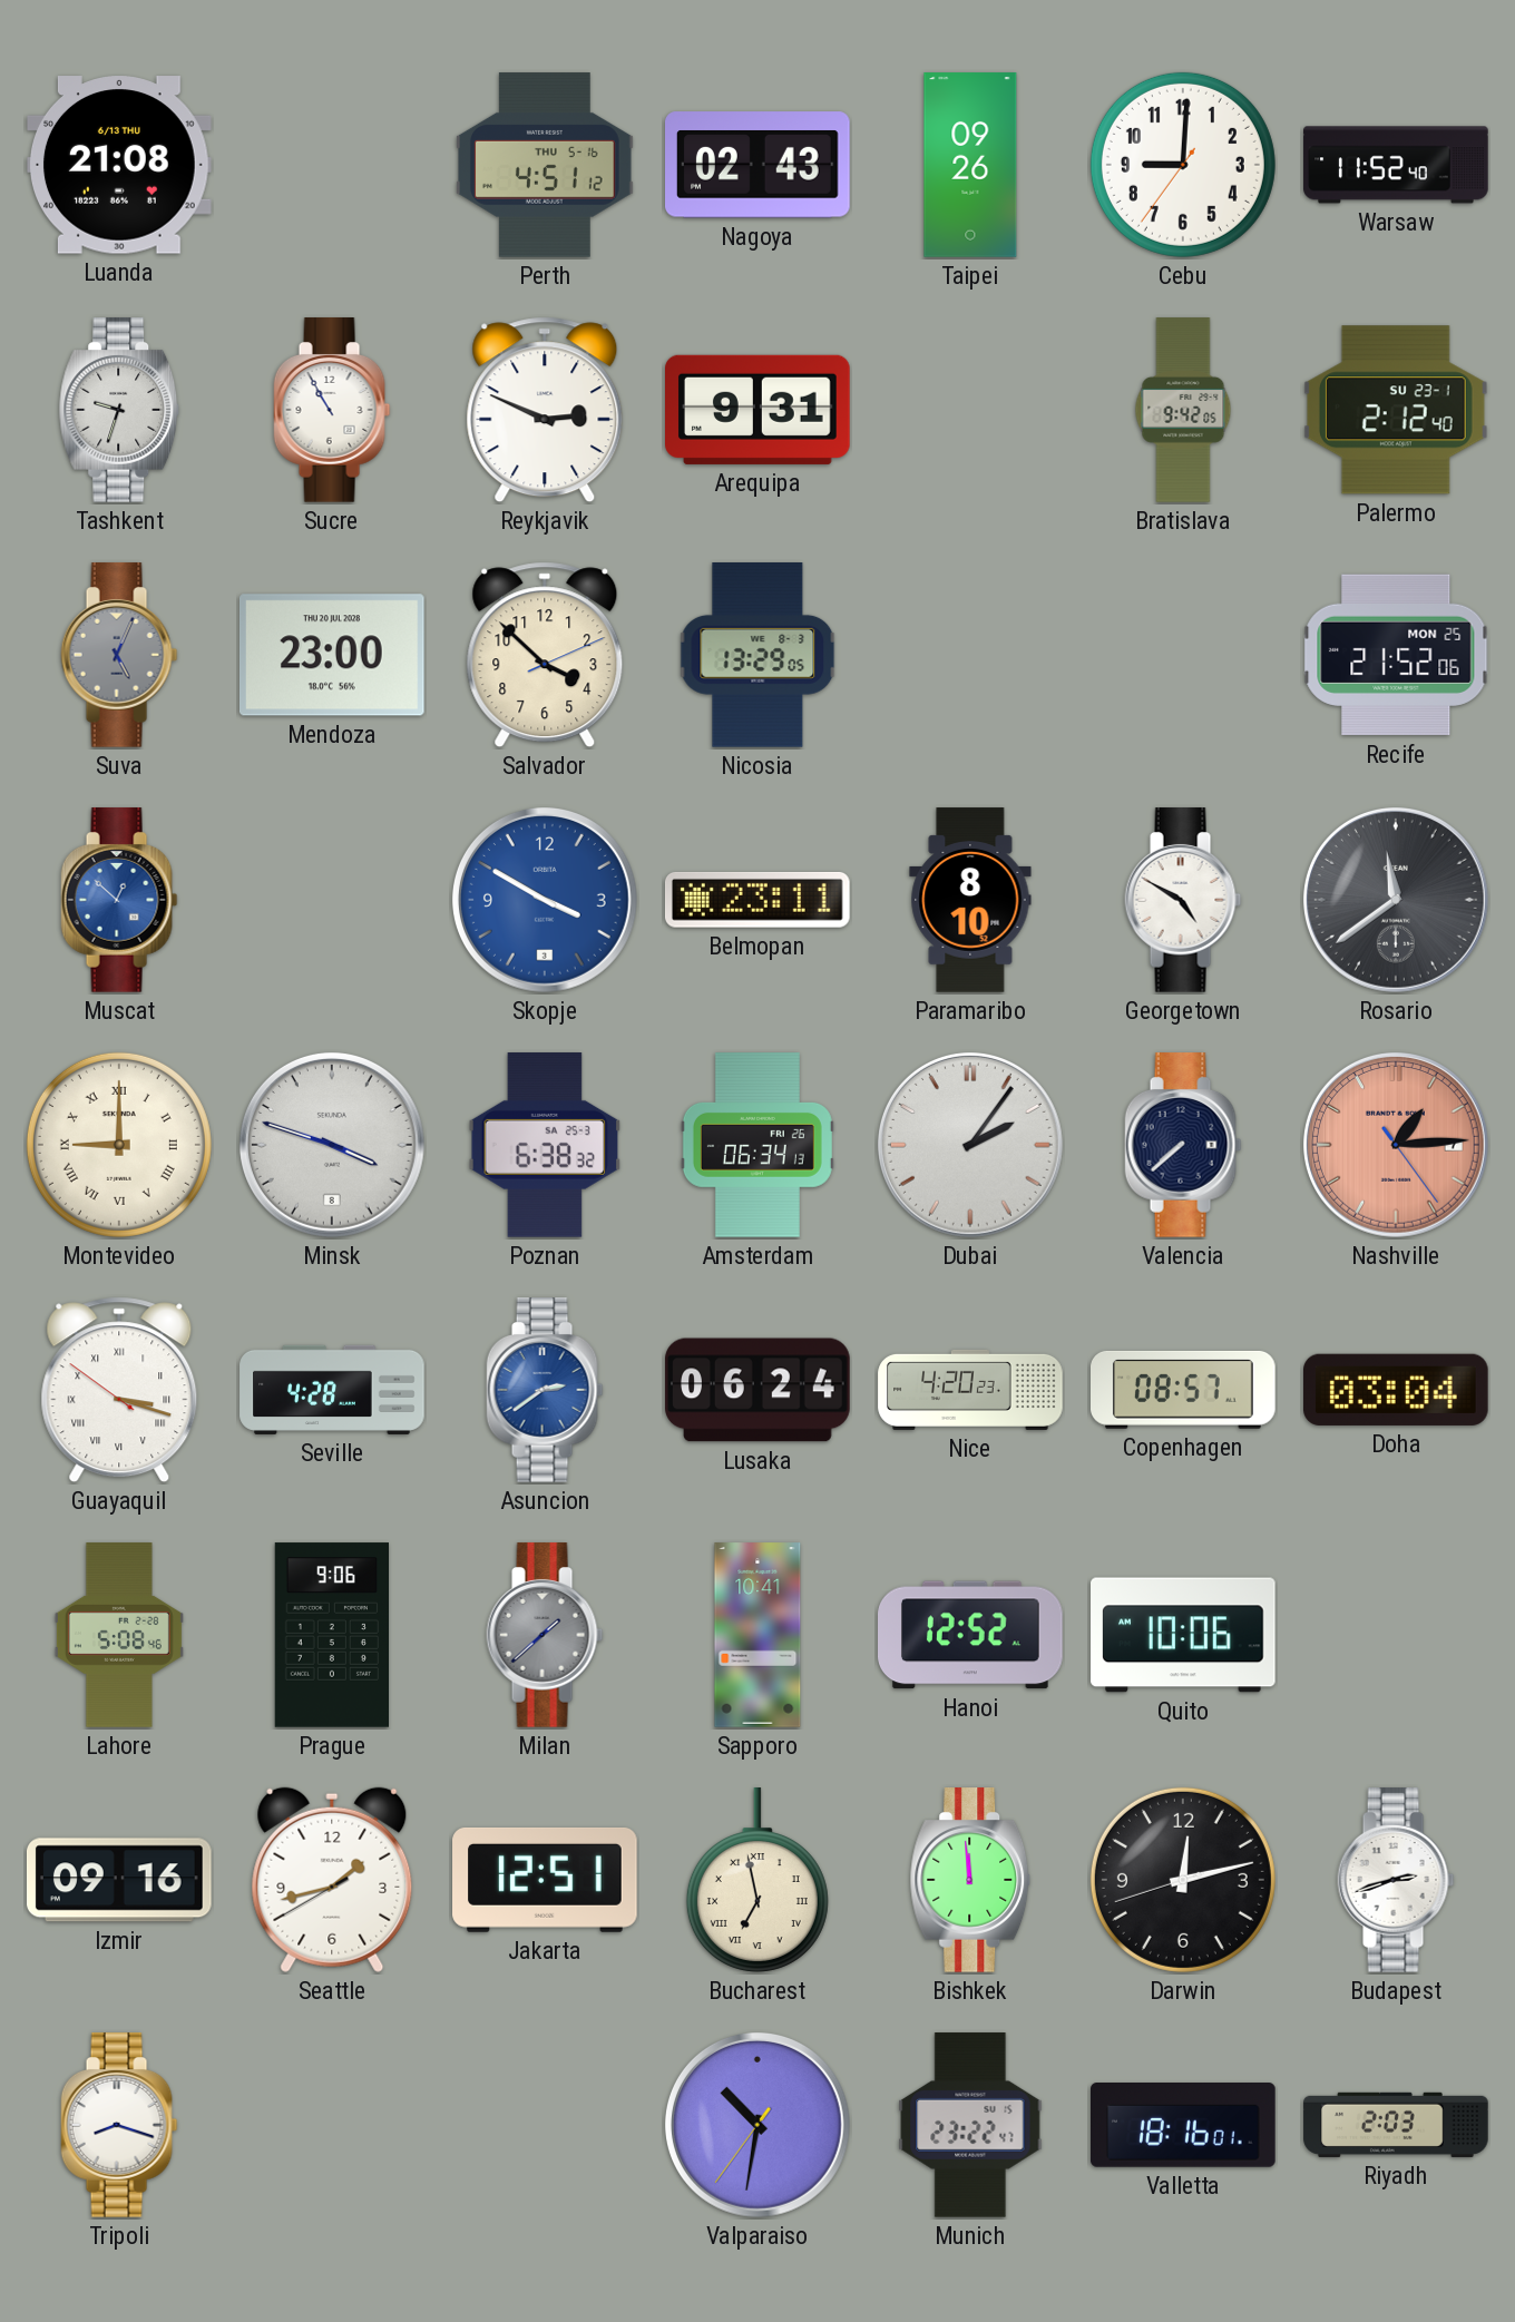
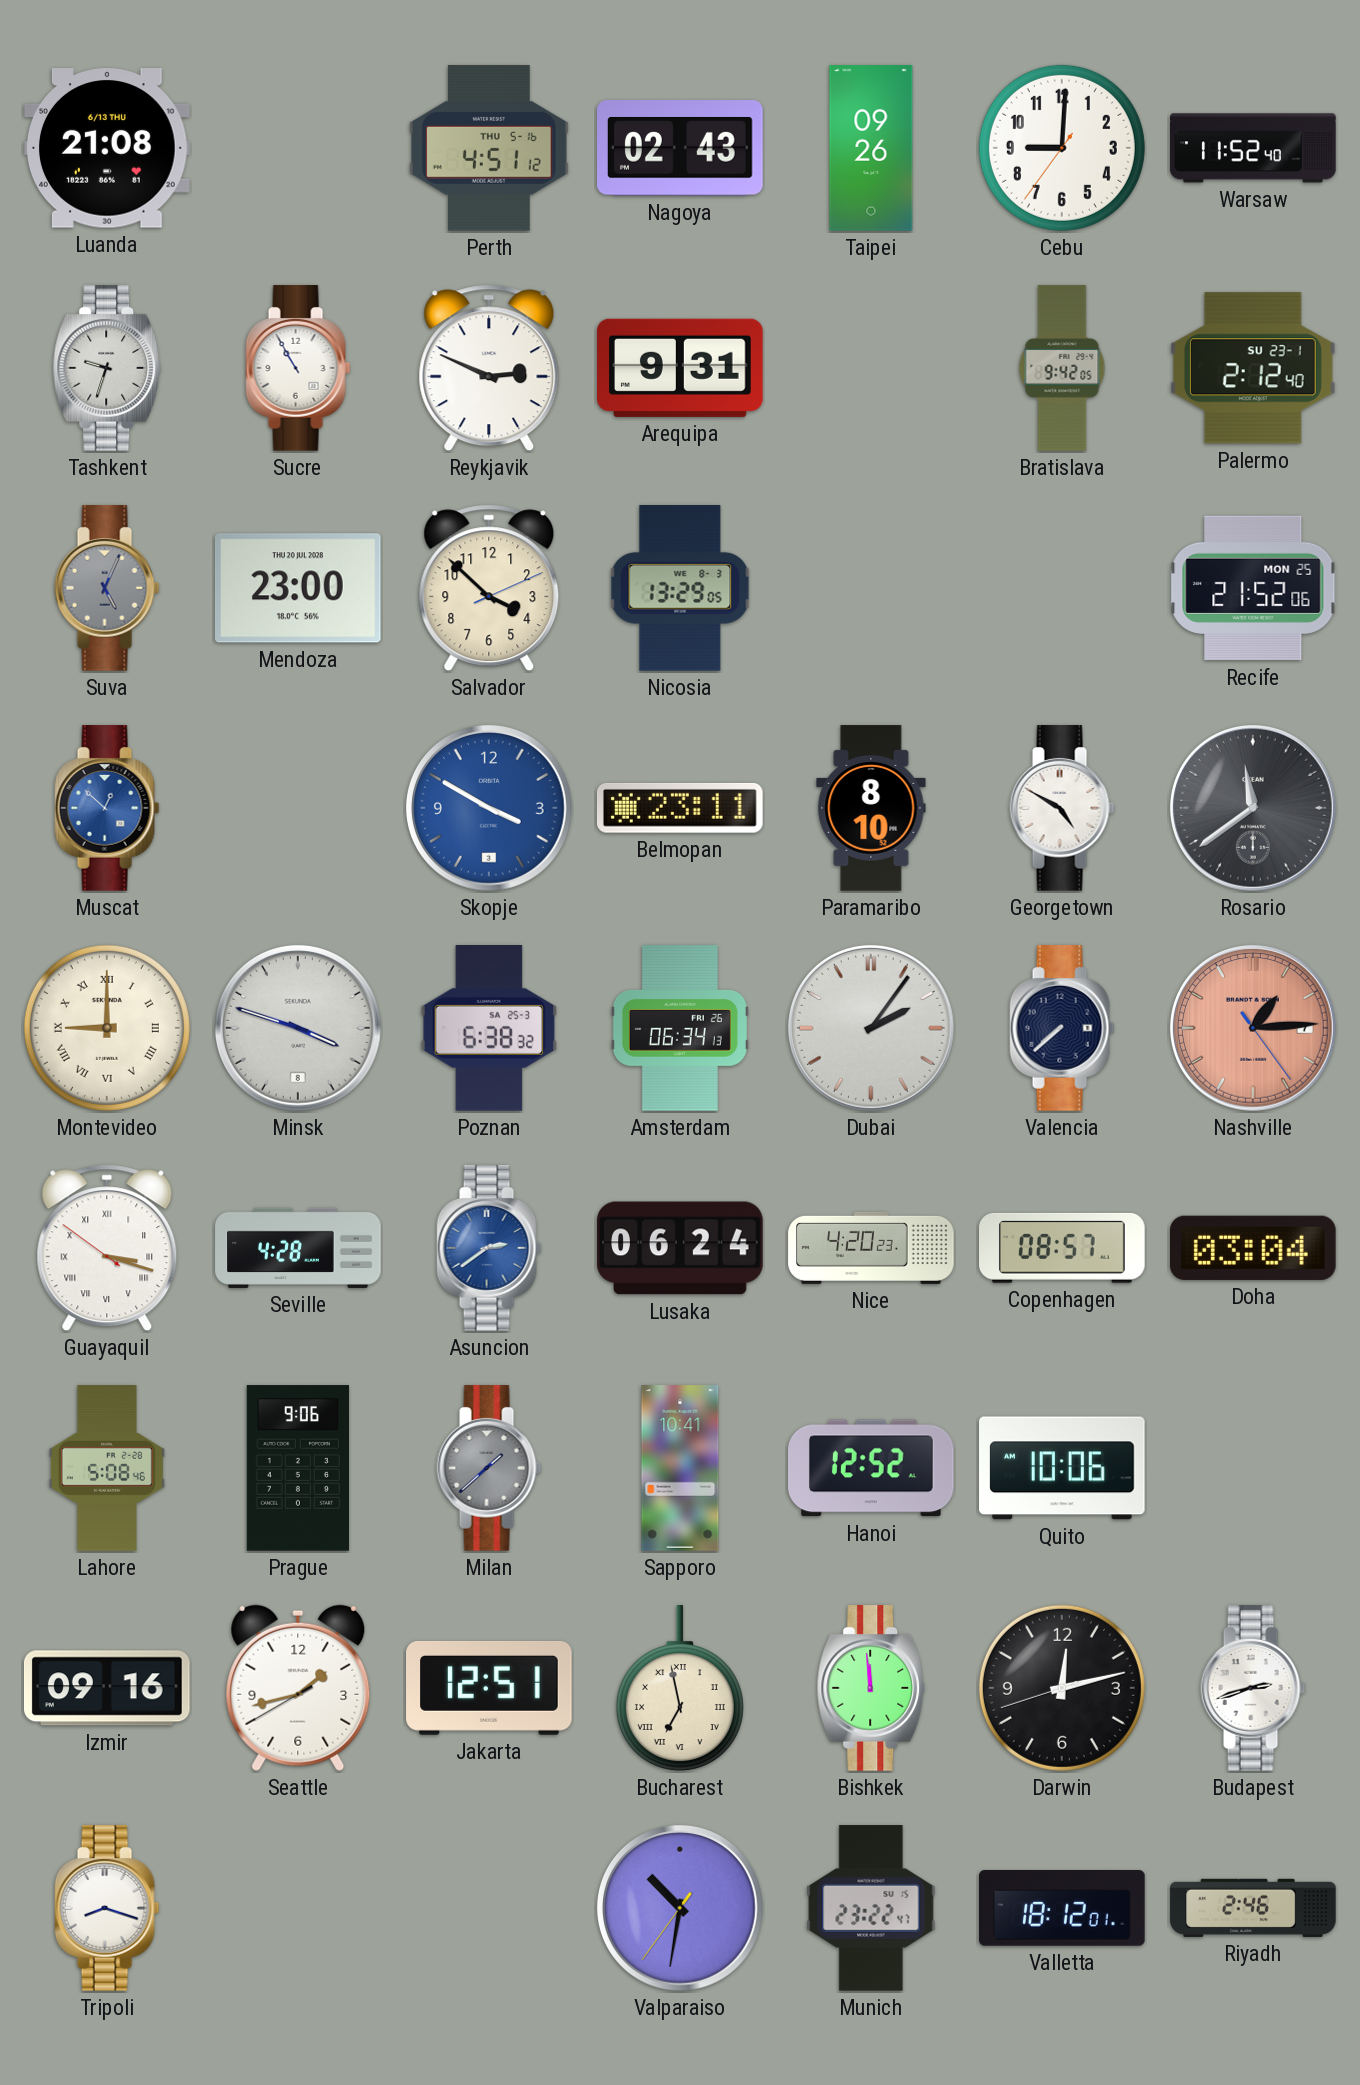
Valletta: 18:16 -> 18:12 (1062, 1909)
Riyadh: 2:03 -> 2:46 (1253, 1908)
